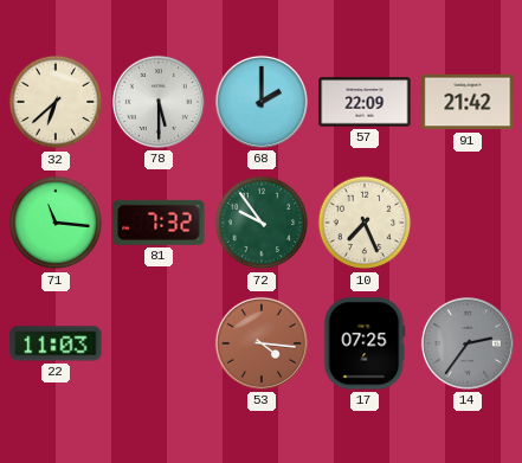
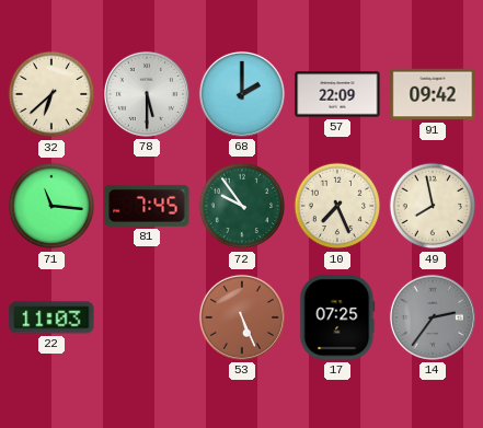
91: 21:42 -> 09:42 (433, 94)
81: 7:32 -> 7:45 (147, 206)
49: none -> 7:58 (433, 206)
53: 4:16 -> 5:26 (242, 317)
